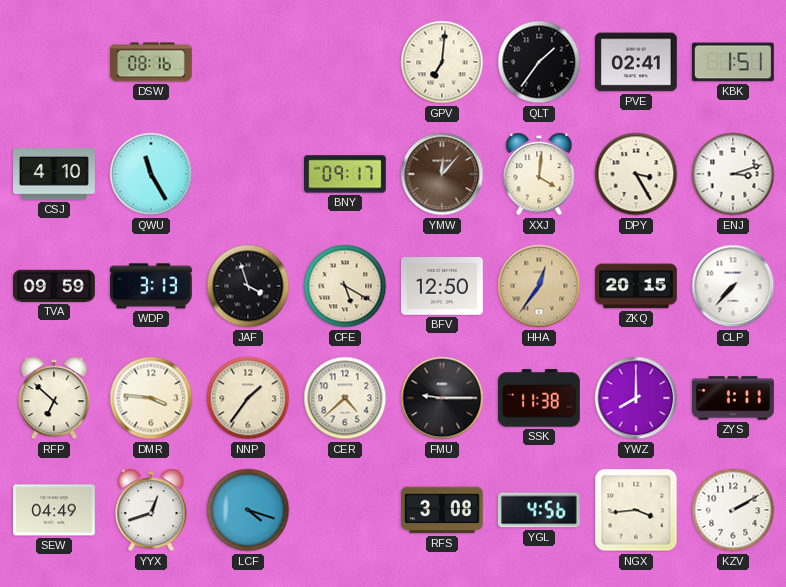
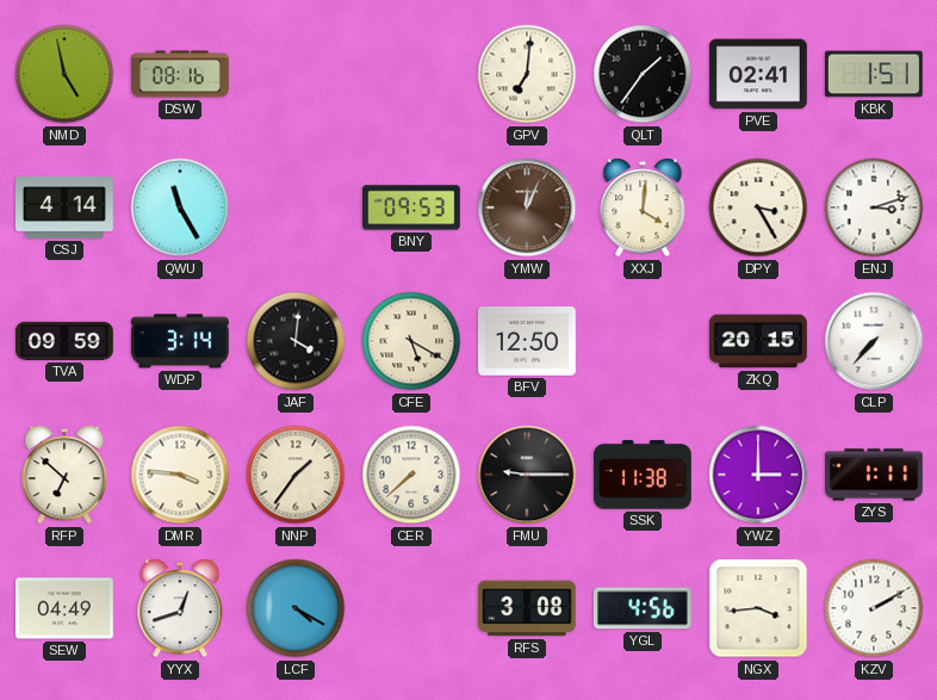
NMD: none -> 4:58 (64, 74)
CSJ: 4:10 -> 4:14 (66, 207)
BNY: 09:17 -> 09:53 (412, 207)
YMW: 12:07 -> 12:04 (527, 207)
WDP: 3:13 -> 3:14 (180, 341)
JAF: 3:57 -> 4:01 (296, 341)
HHA: 12:36 -> none (539, 286)
CER: 4:38 -> 7:38 (411, 475)
YWZ: 8:00 -> 3:00 (758, 475)
LCF: 4:18 -> 4:20 (296, 608)
